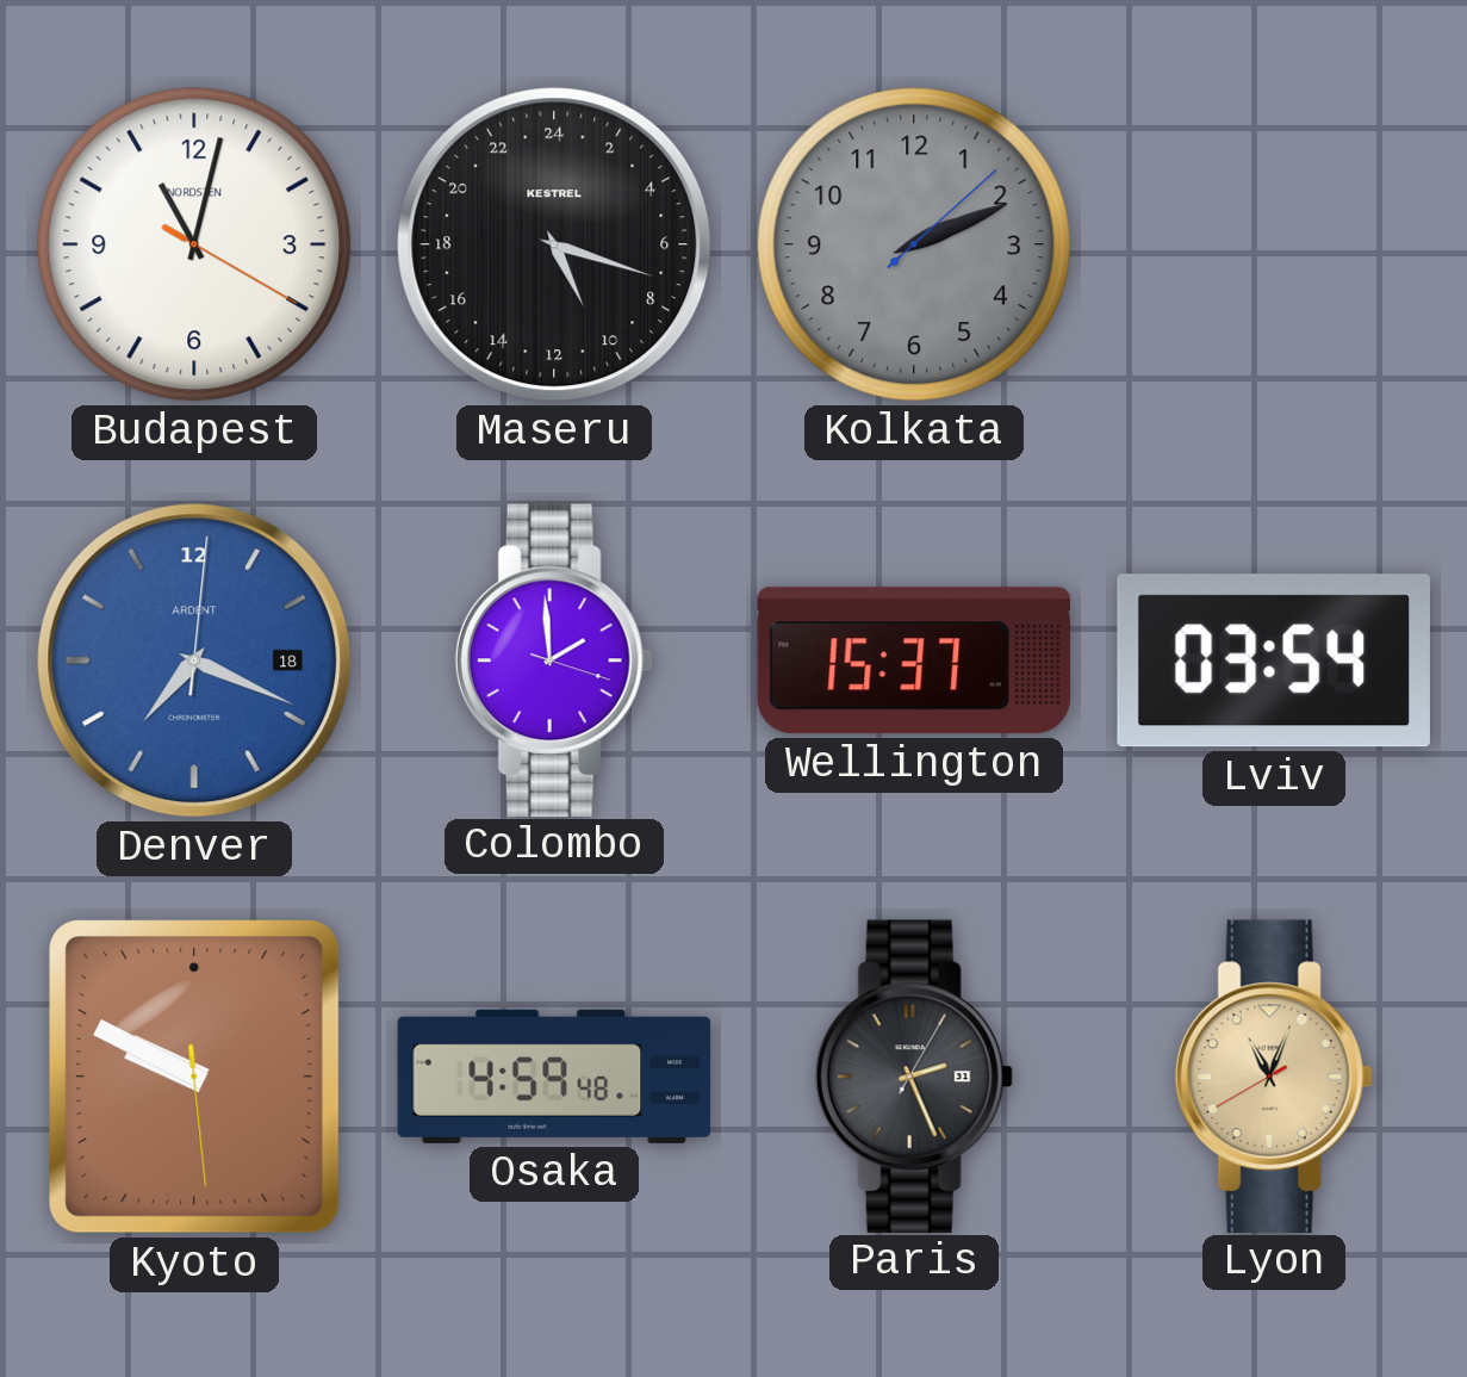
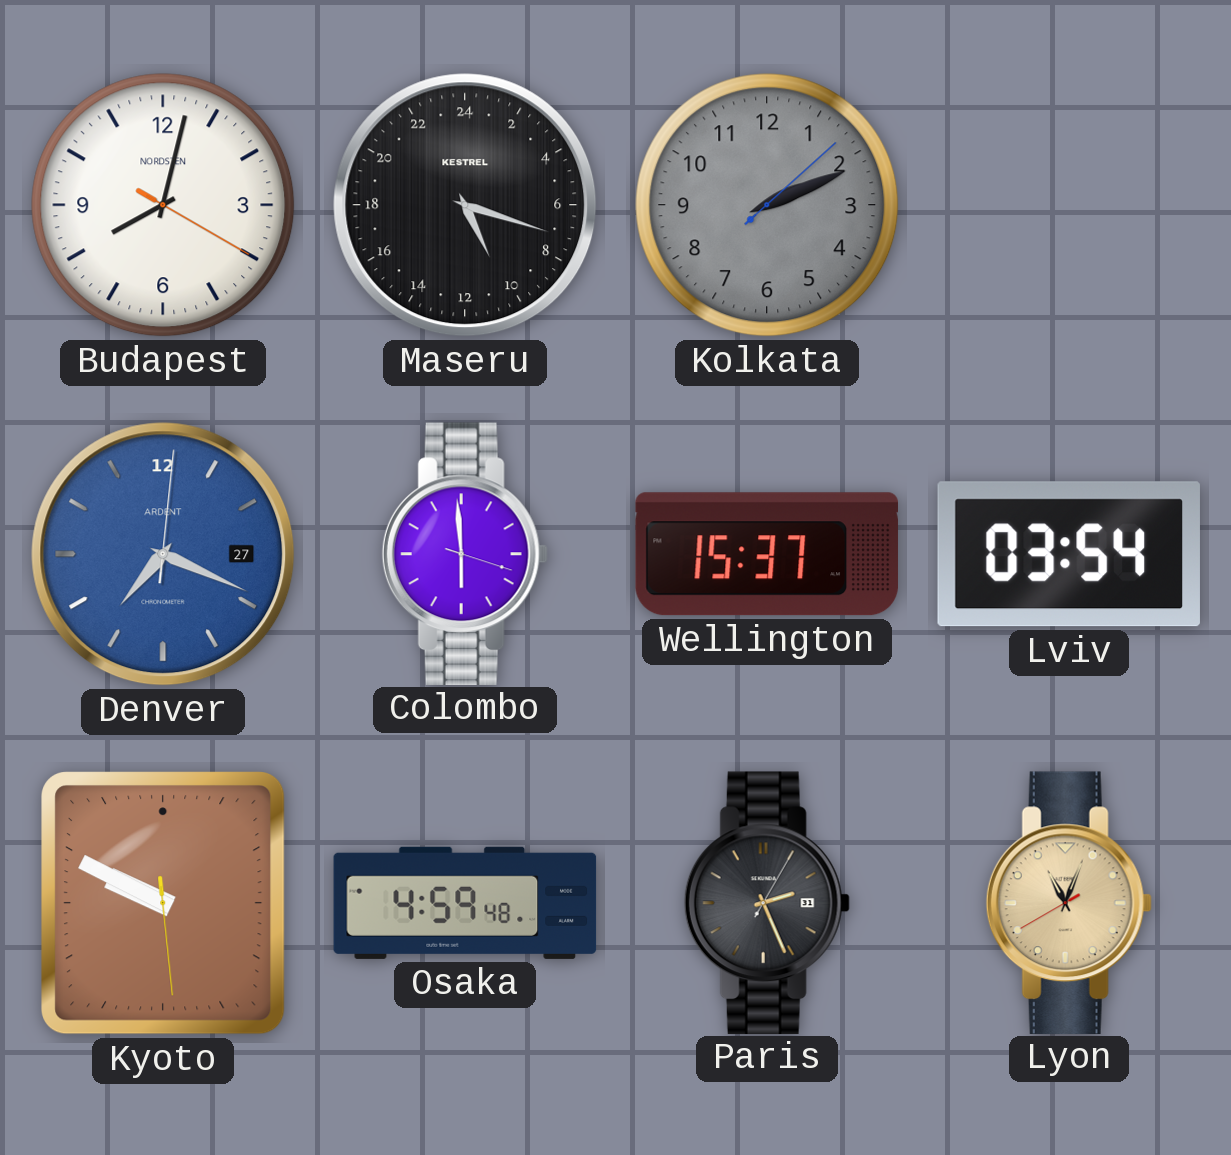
Budapest: 11:02 -> 8:02 (163, 205)
Denver date: 18 -> 27 (163, 554)
Colombo: 1:59 -> 5:59 (465, 553)
